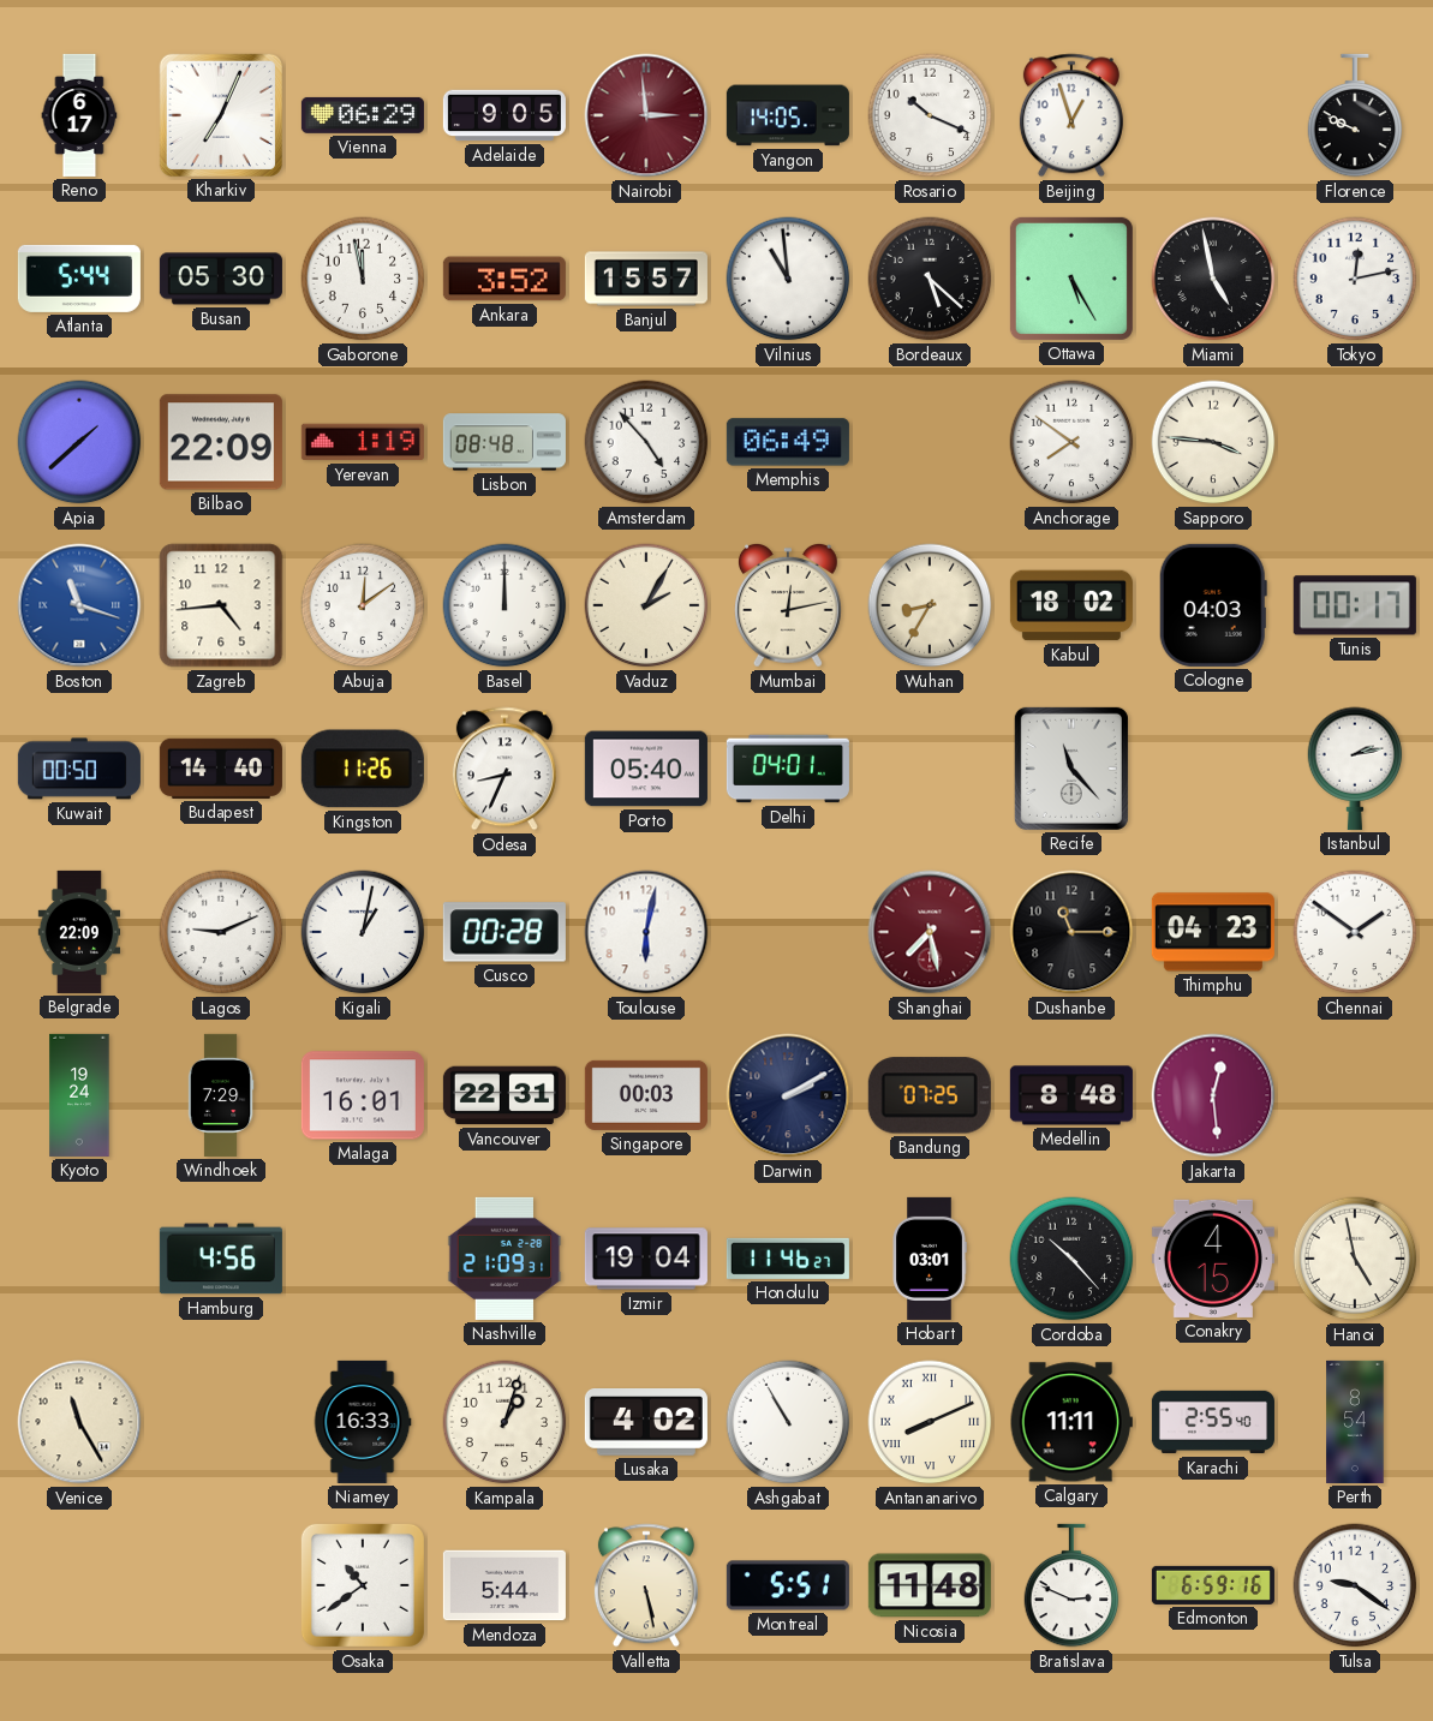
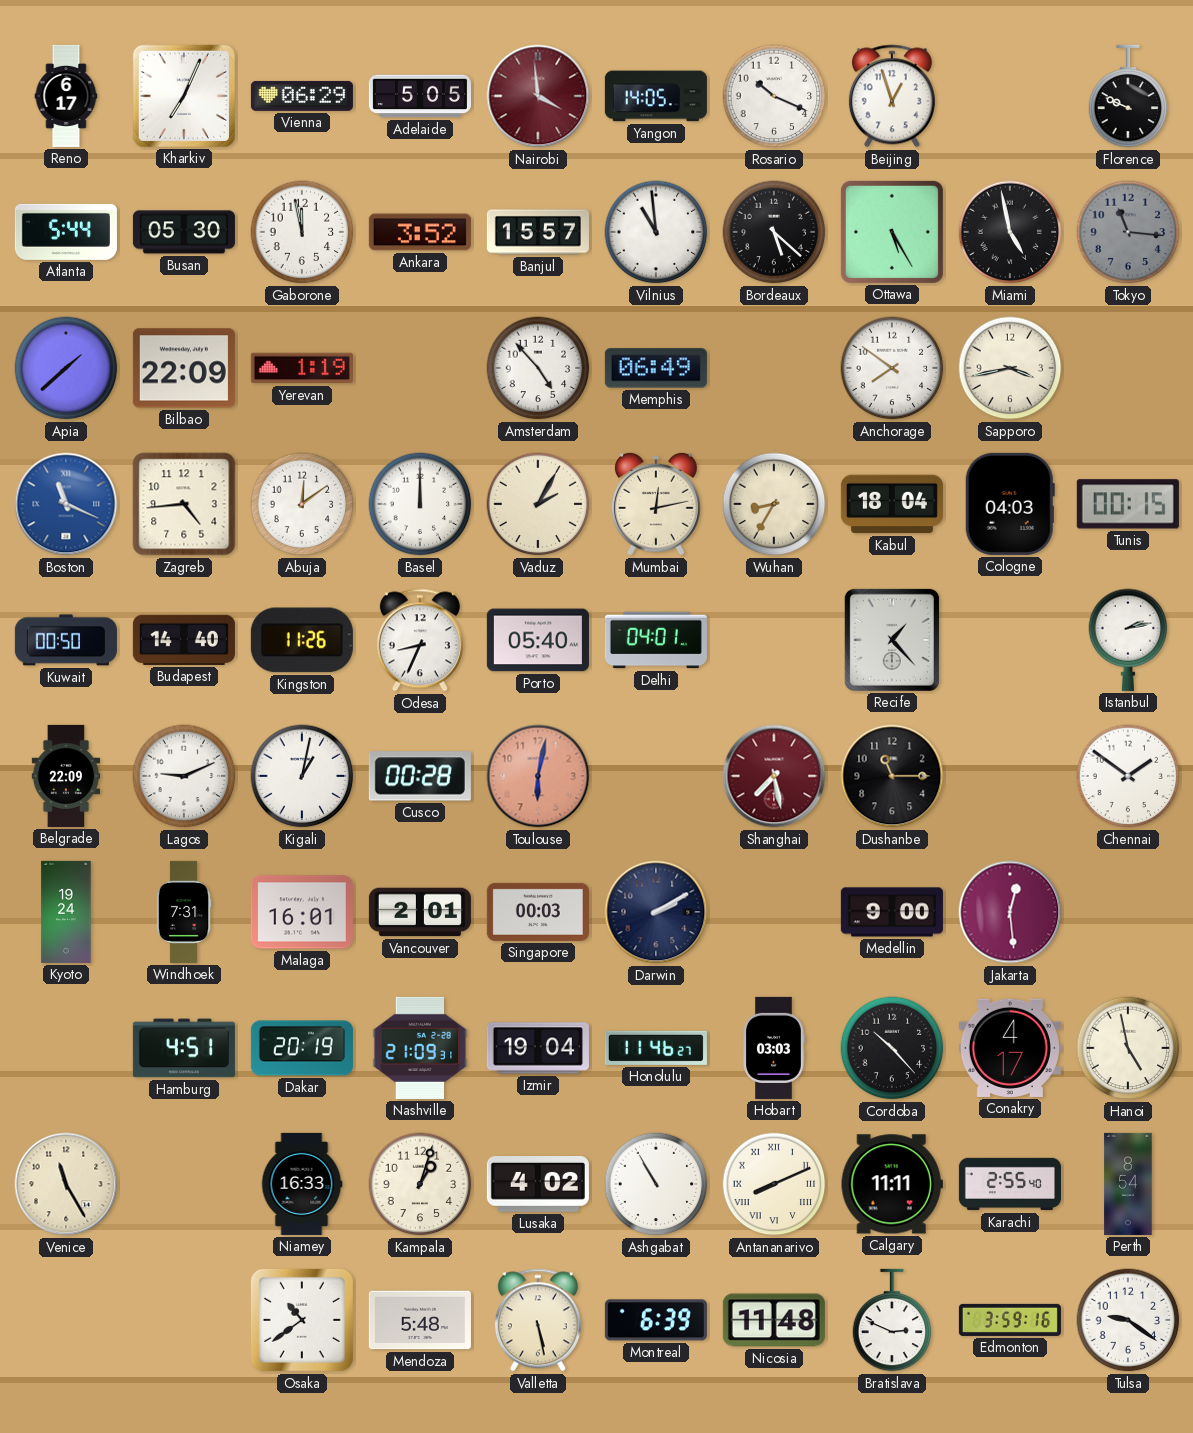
Adelaide: 9:05 -> 5:05 (420, 96)
Nairobi: 2:59 -> 3:59 (538, 96)
Tokyo: 12:13 -> 11:16 (1128, 232)
Tokyo dial: white -> grey (1128, 232)
Lisbon: 08:48 -> none (504, 442)
Sapporo: 3:46 -> 3:43 (1010, 368)
Boston: 11:18 -> 11:19 (66, 504)
Kabul: 18:02 -> 18:04 (892, 504)
Tunis: 00:17 -> 00:15 (1128, 504)
Recife: 11:23 -> 1:23 (892, 640)
Toulouse dial: white -> salmon (538, 776)
Thimphu: 04:23 -> none (1213, 932)
Windhoek: 7:29 -> 7:31 (184, 912)
Vancouver: 22:31 -> 2:01 (420, 912)
Bandung: 07:25 -> none (930, 1095)
Medellin: 8:48 -> 9:00 (892, 912)
Hamburg: 4:56 -> 4:51 (184, 1048)
Dakar: none -> 20:19 (302, 1048)
Hobart: 03:01 -> 03:03 (774, 1048)
Conakry: 4:15 -> 4:17 (1010, 1048)
Mendoza: 5:44 -> 5:48 (420, 1320)
Montreal: 5:51 -> 6:39 (656, 1320)
Edmonton: 6:59 -> 3:59 (1010, 1320)
